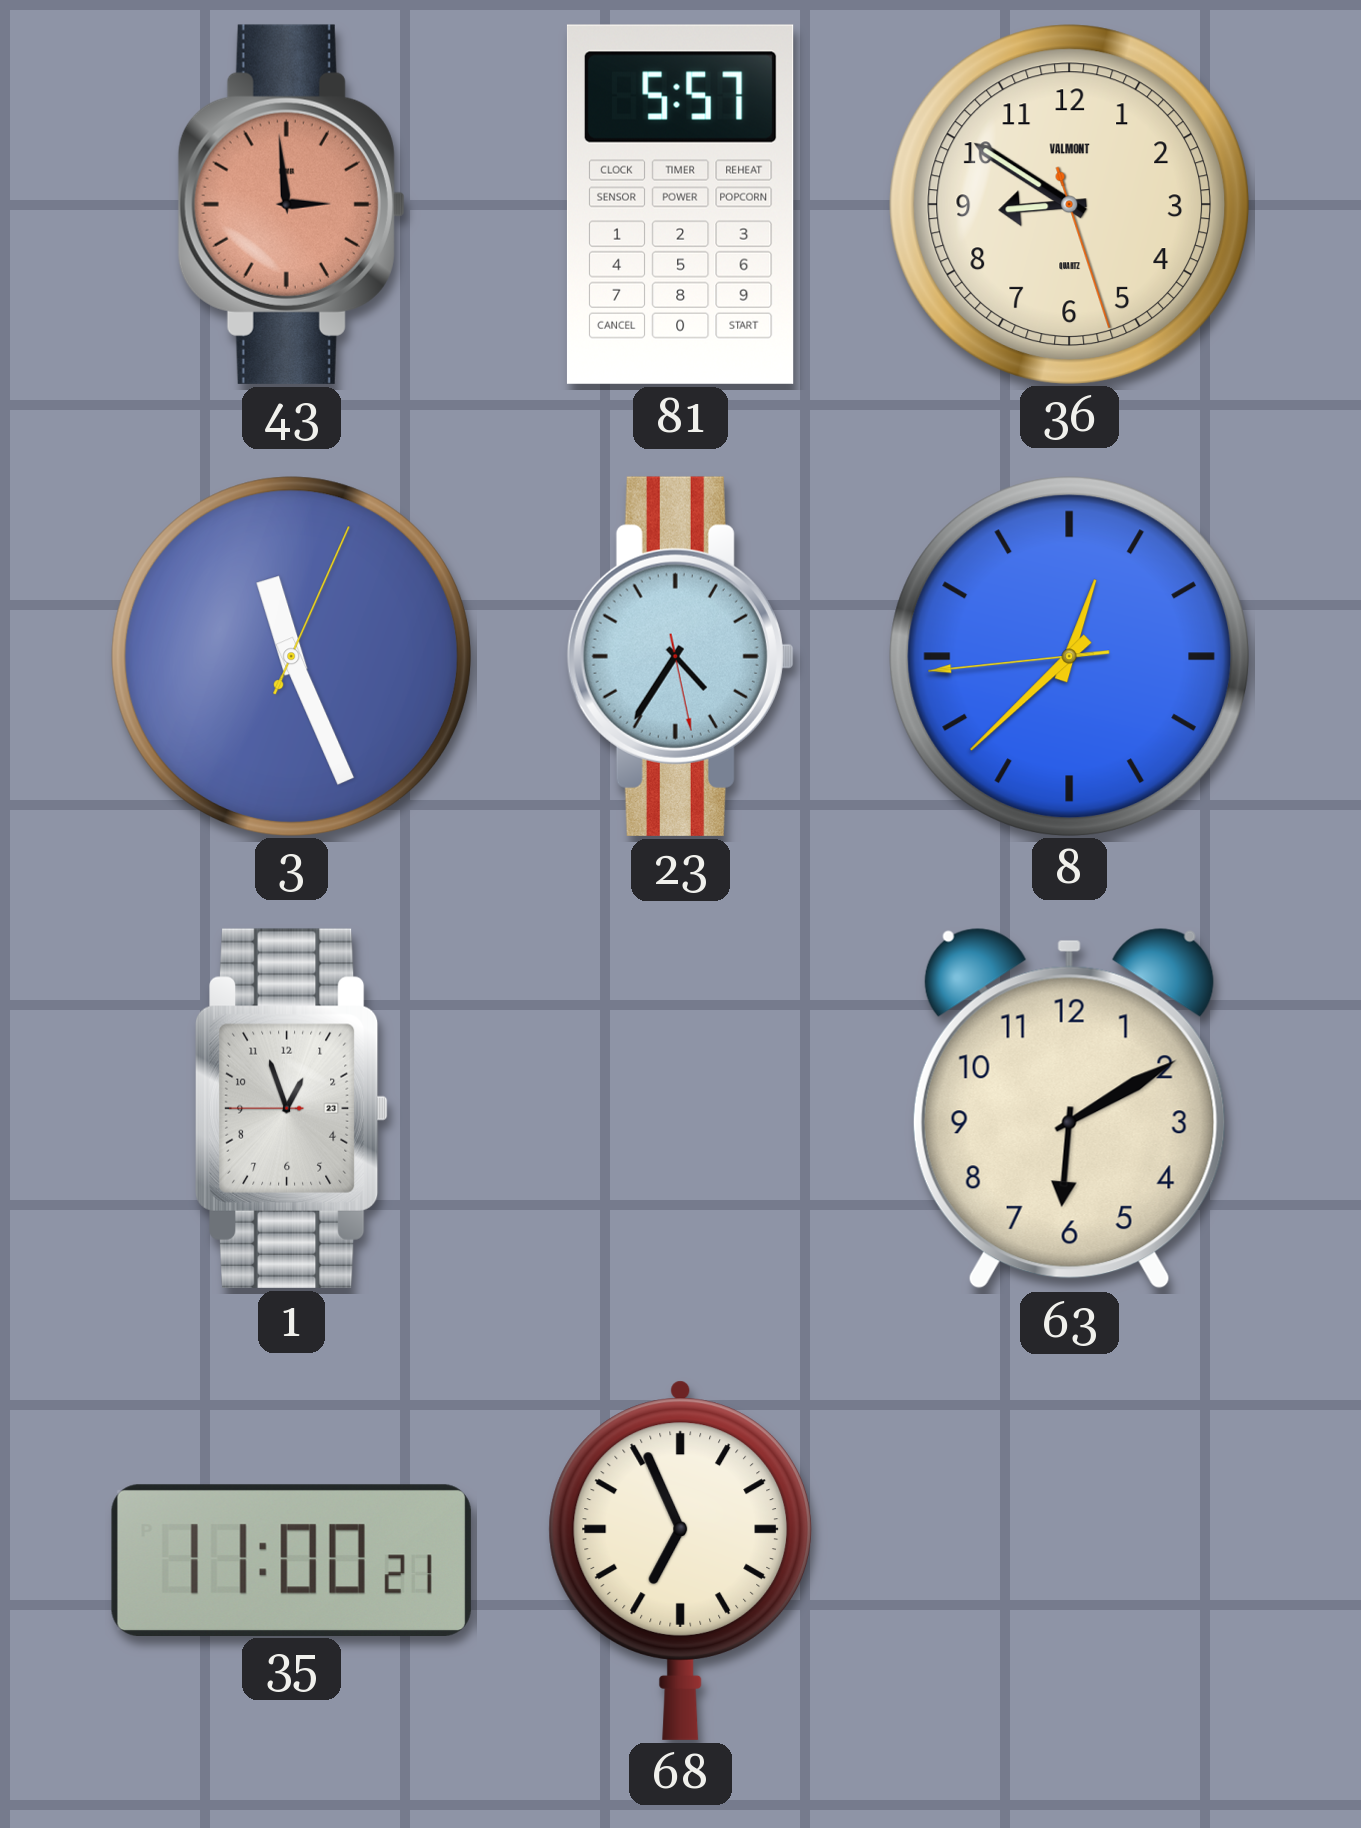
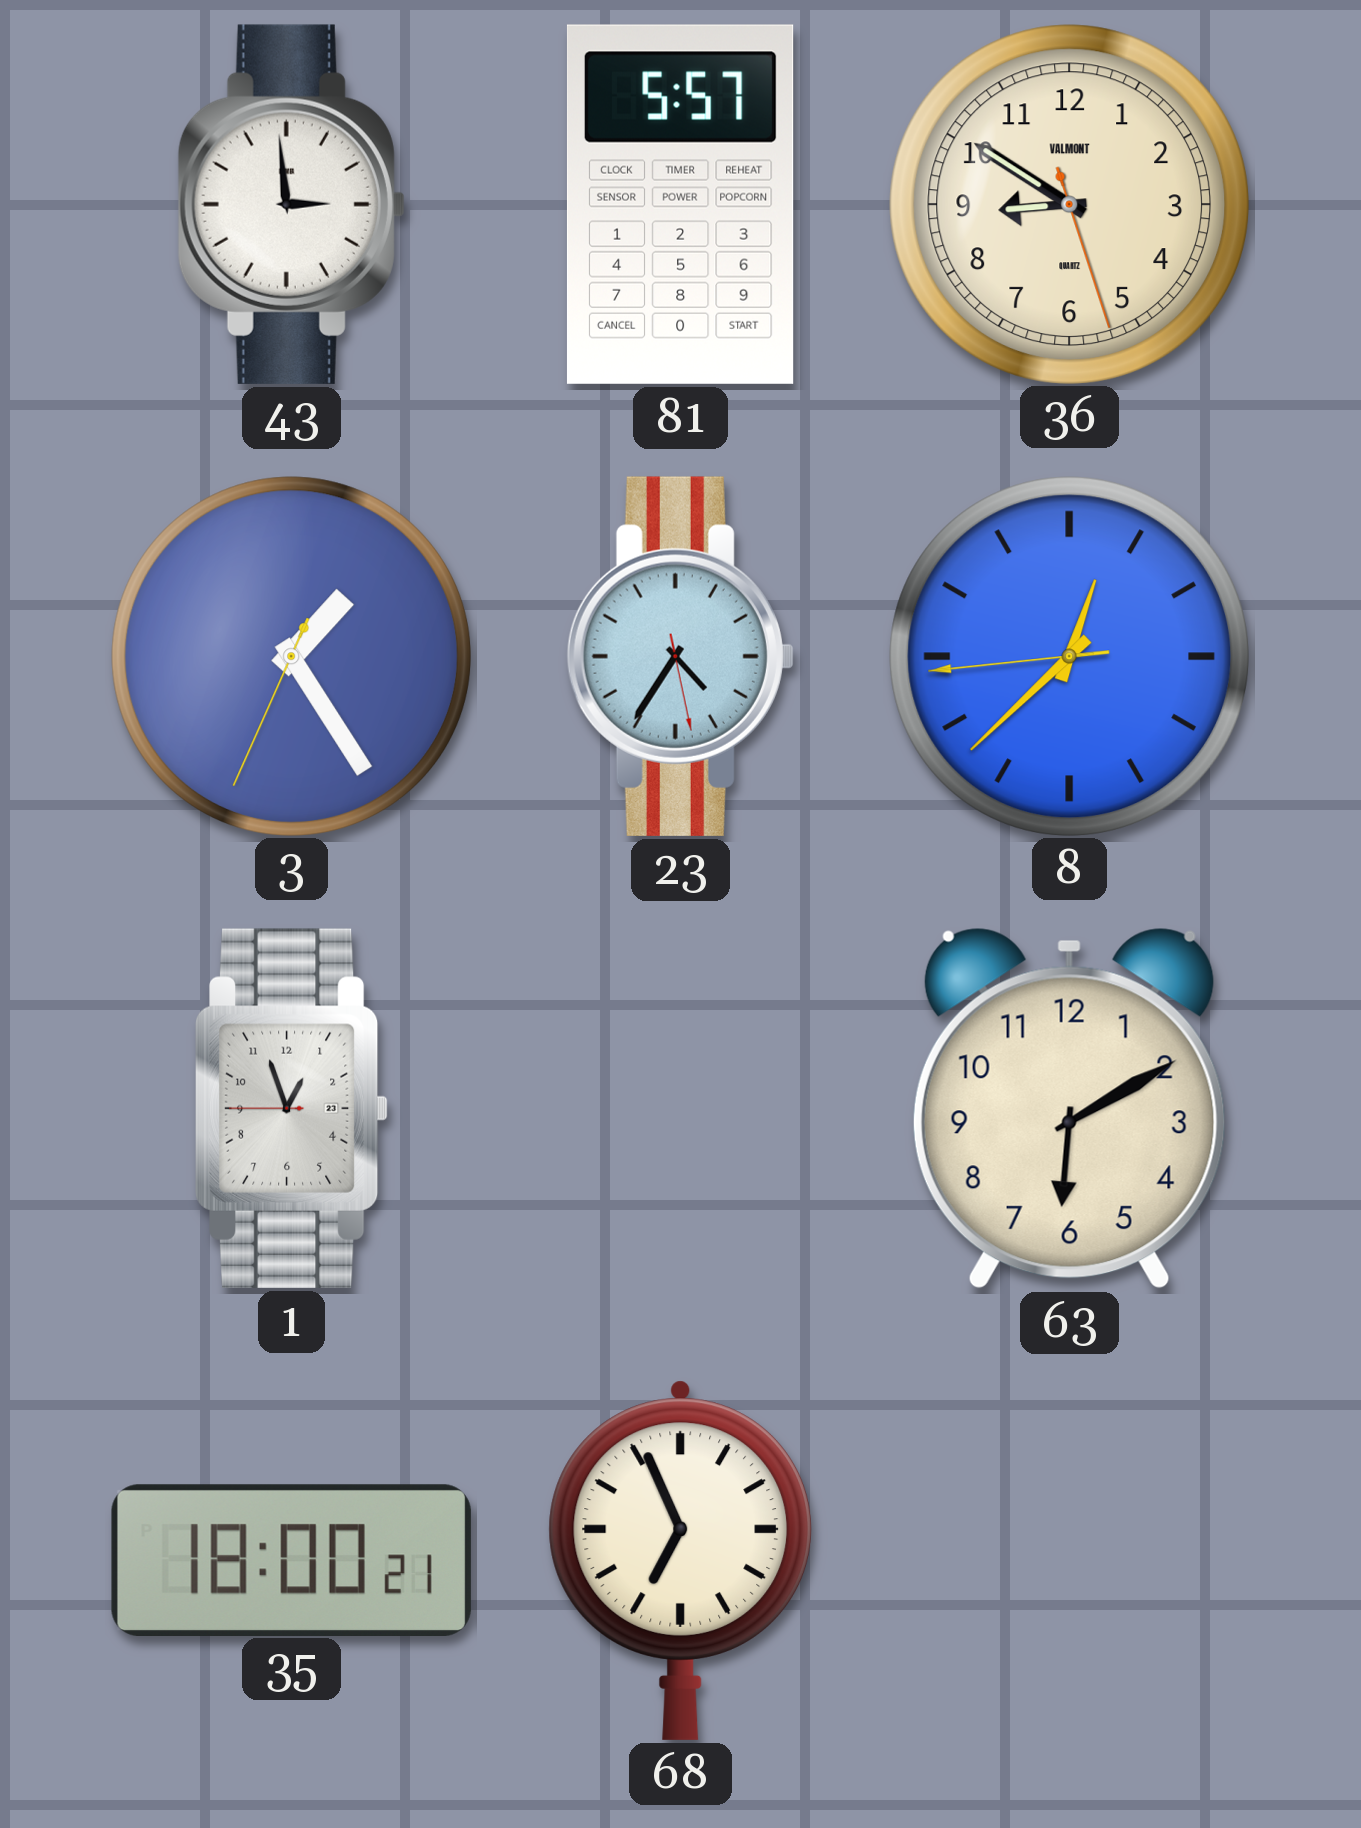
43 dial: salmon -> white (291, 204)
3: 11:26 -> 1:24 (291, 656)
35: 11:00 -> 18:00 (291, 1560)
